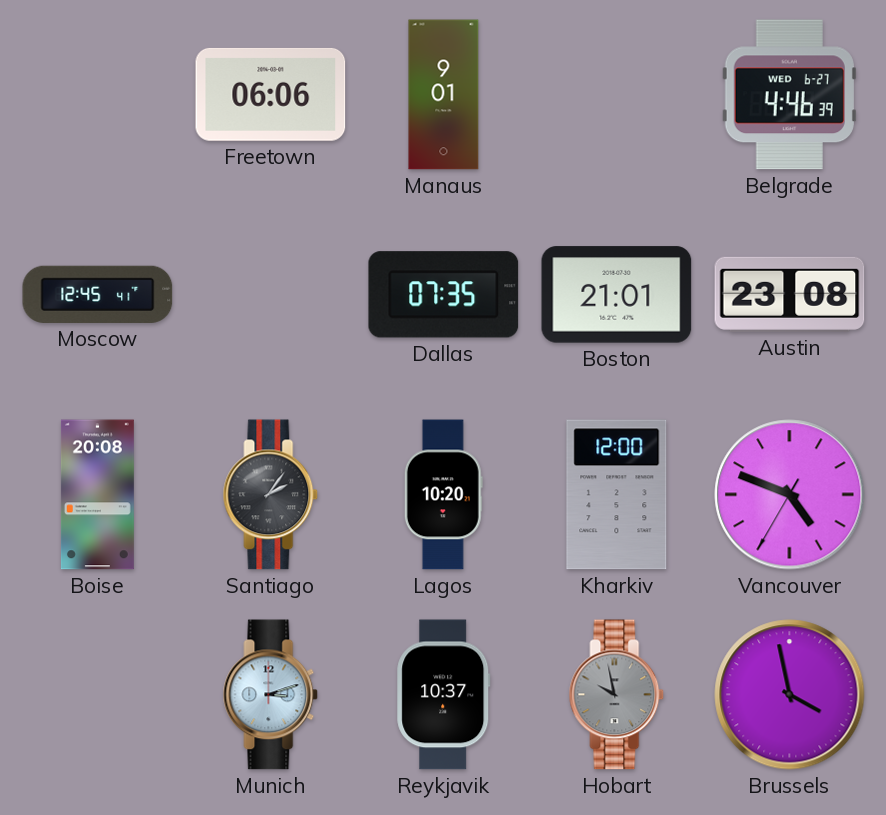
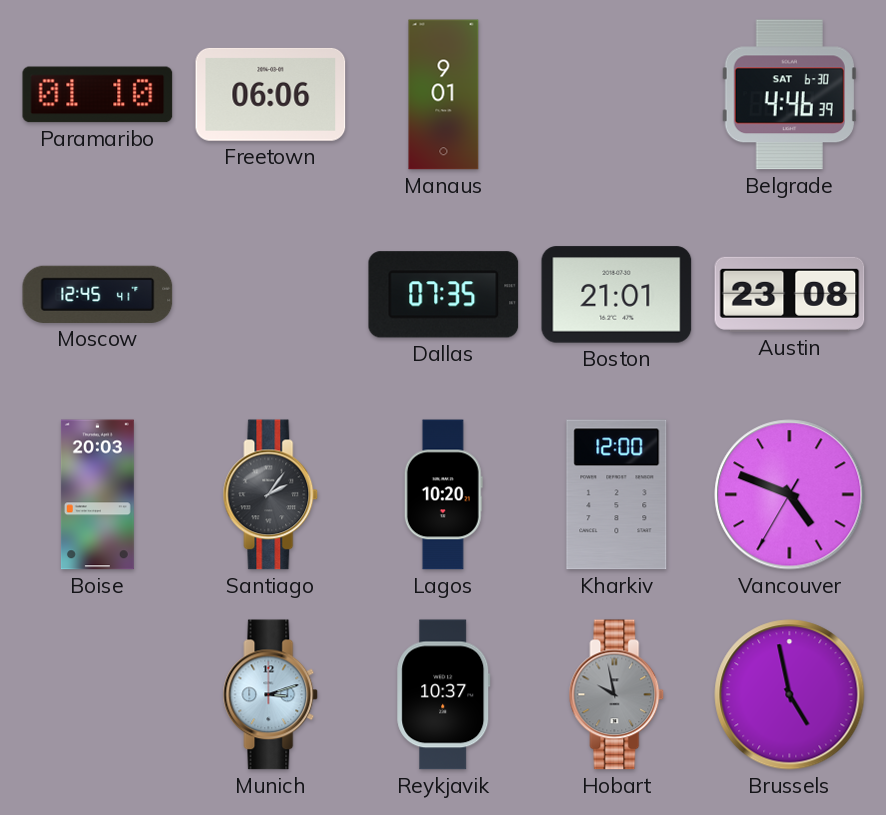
Paramaribo: none -> 01:10 (98, 95)
Belgrade date: WED 6-27 -> SAT 6-30 (789, 95)
Boise: 20:08 -> 20:03 (97, 495)
Brussels: 3:58 -> 4:58 (790, 695)
